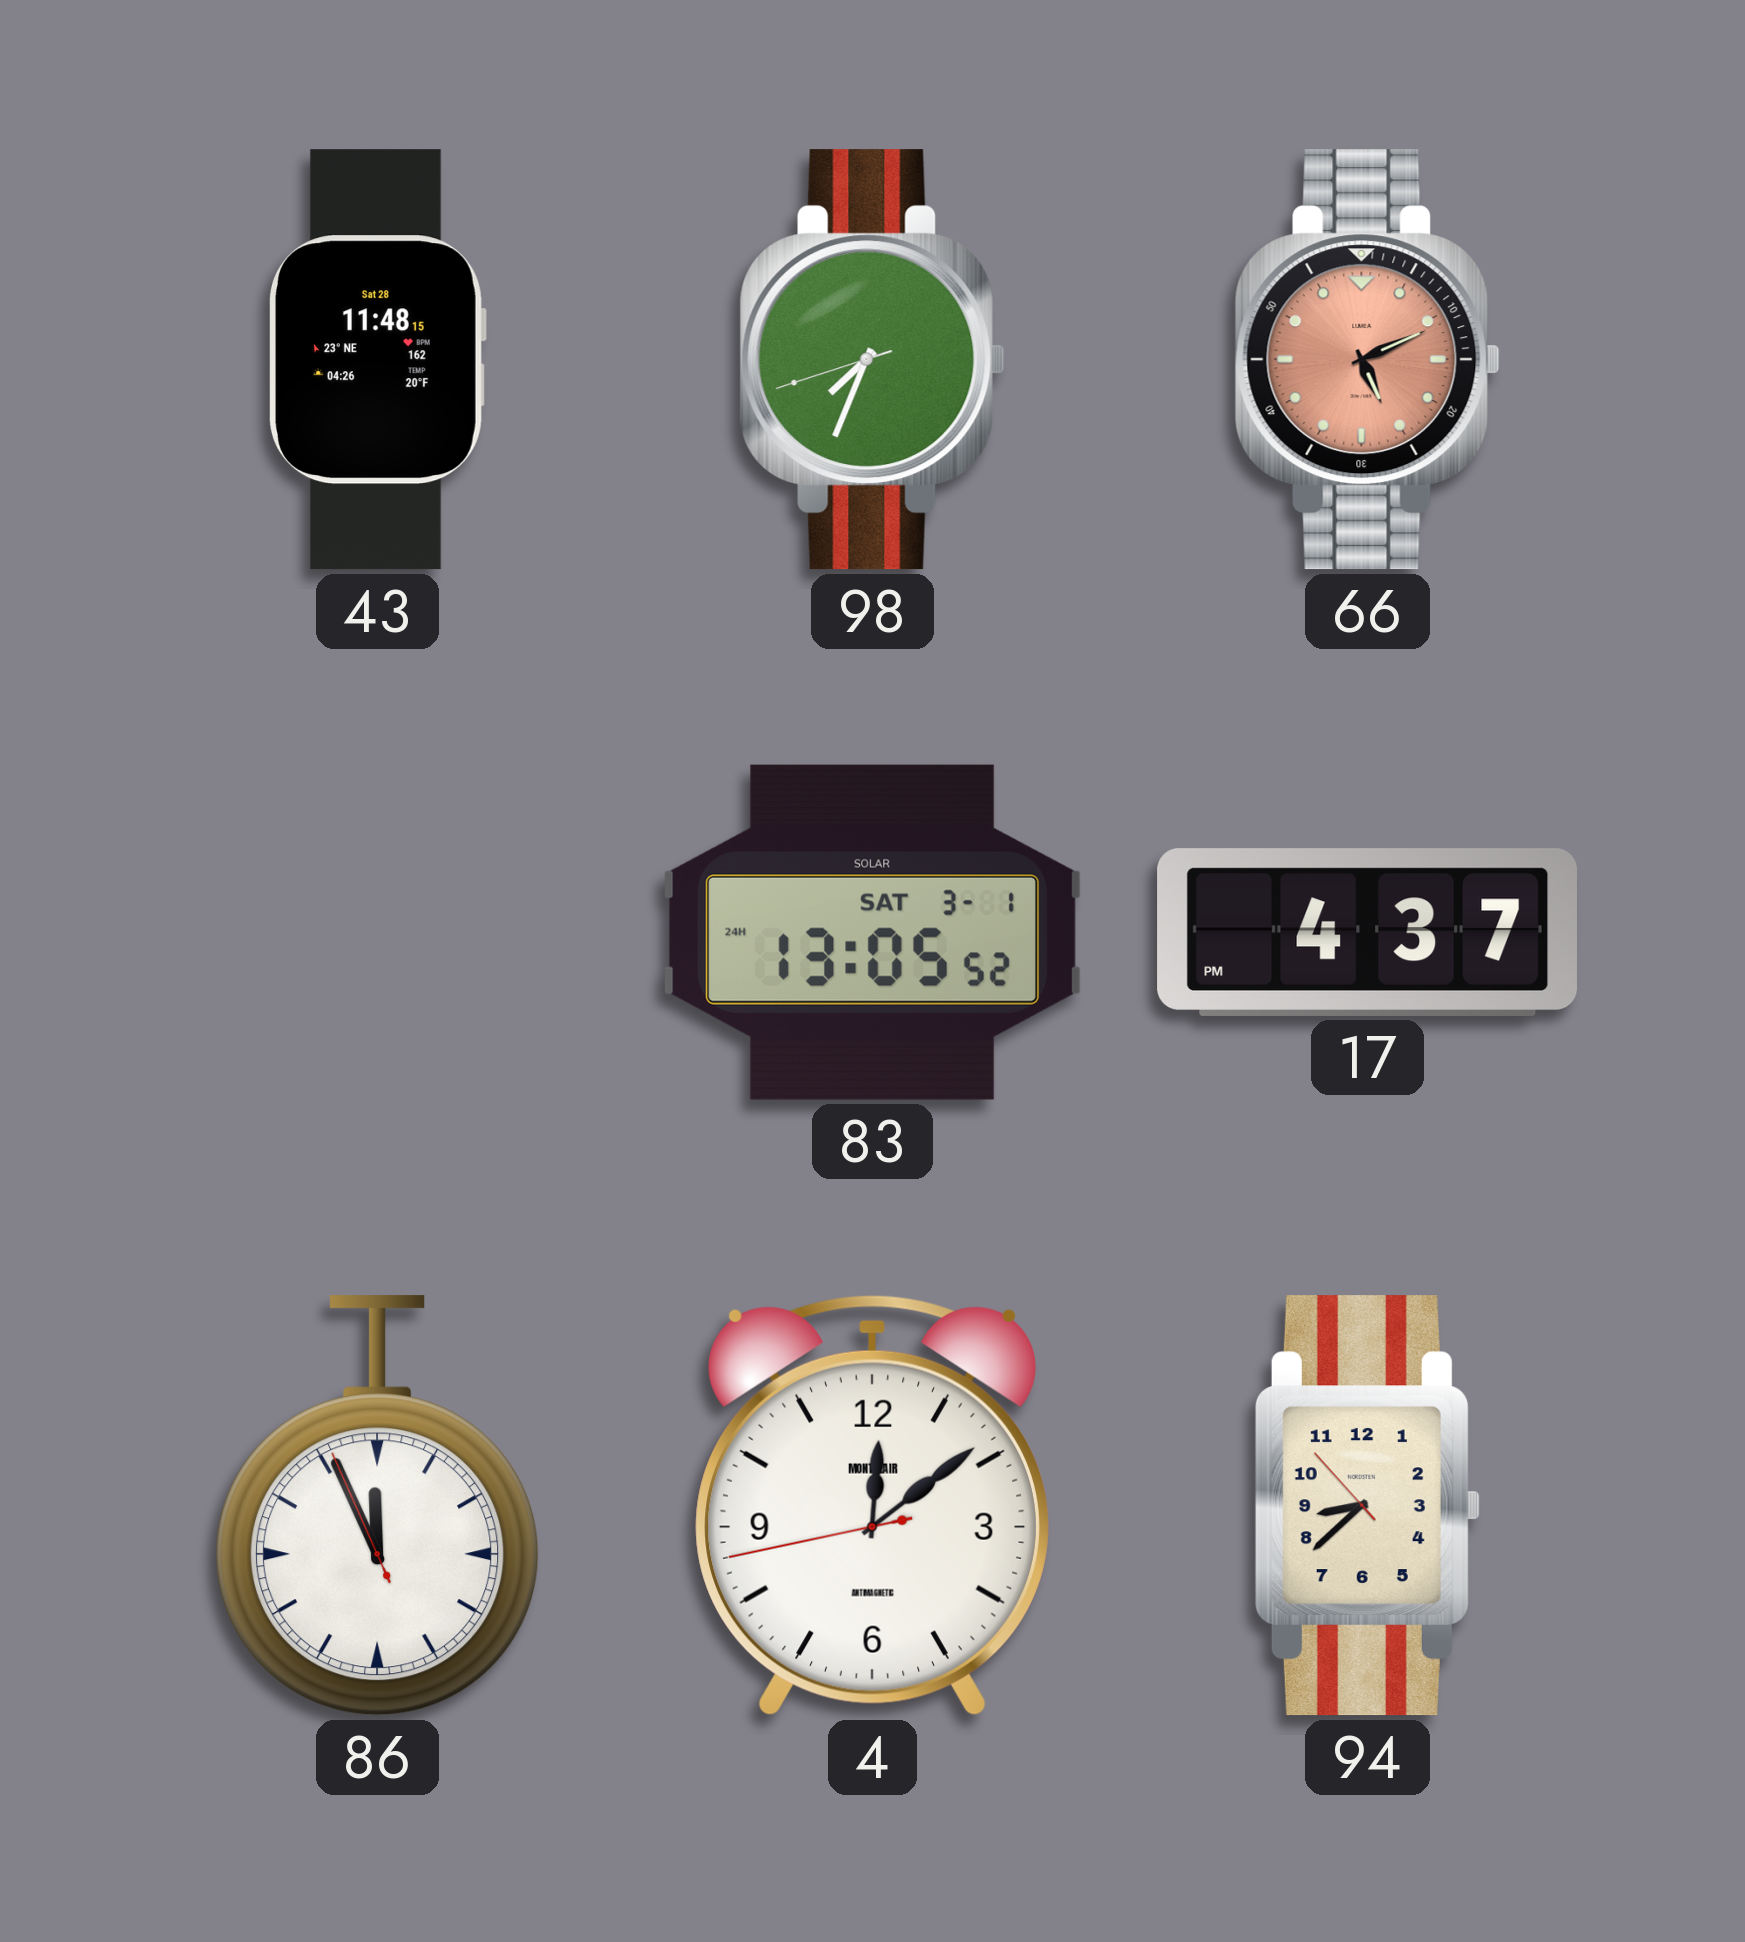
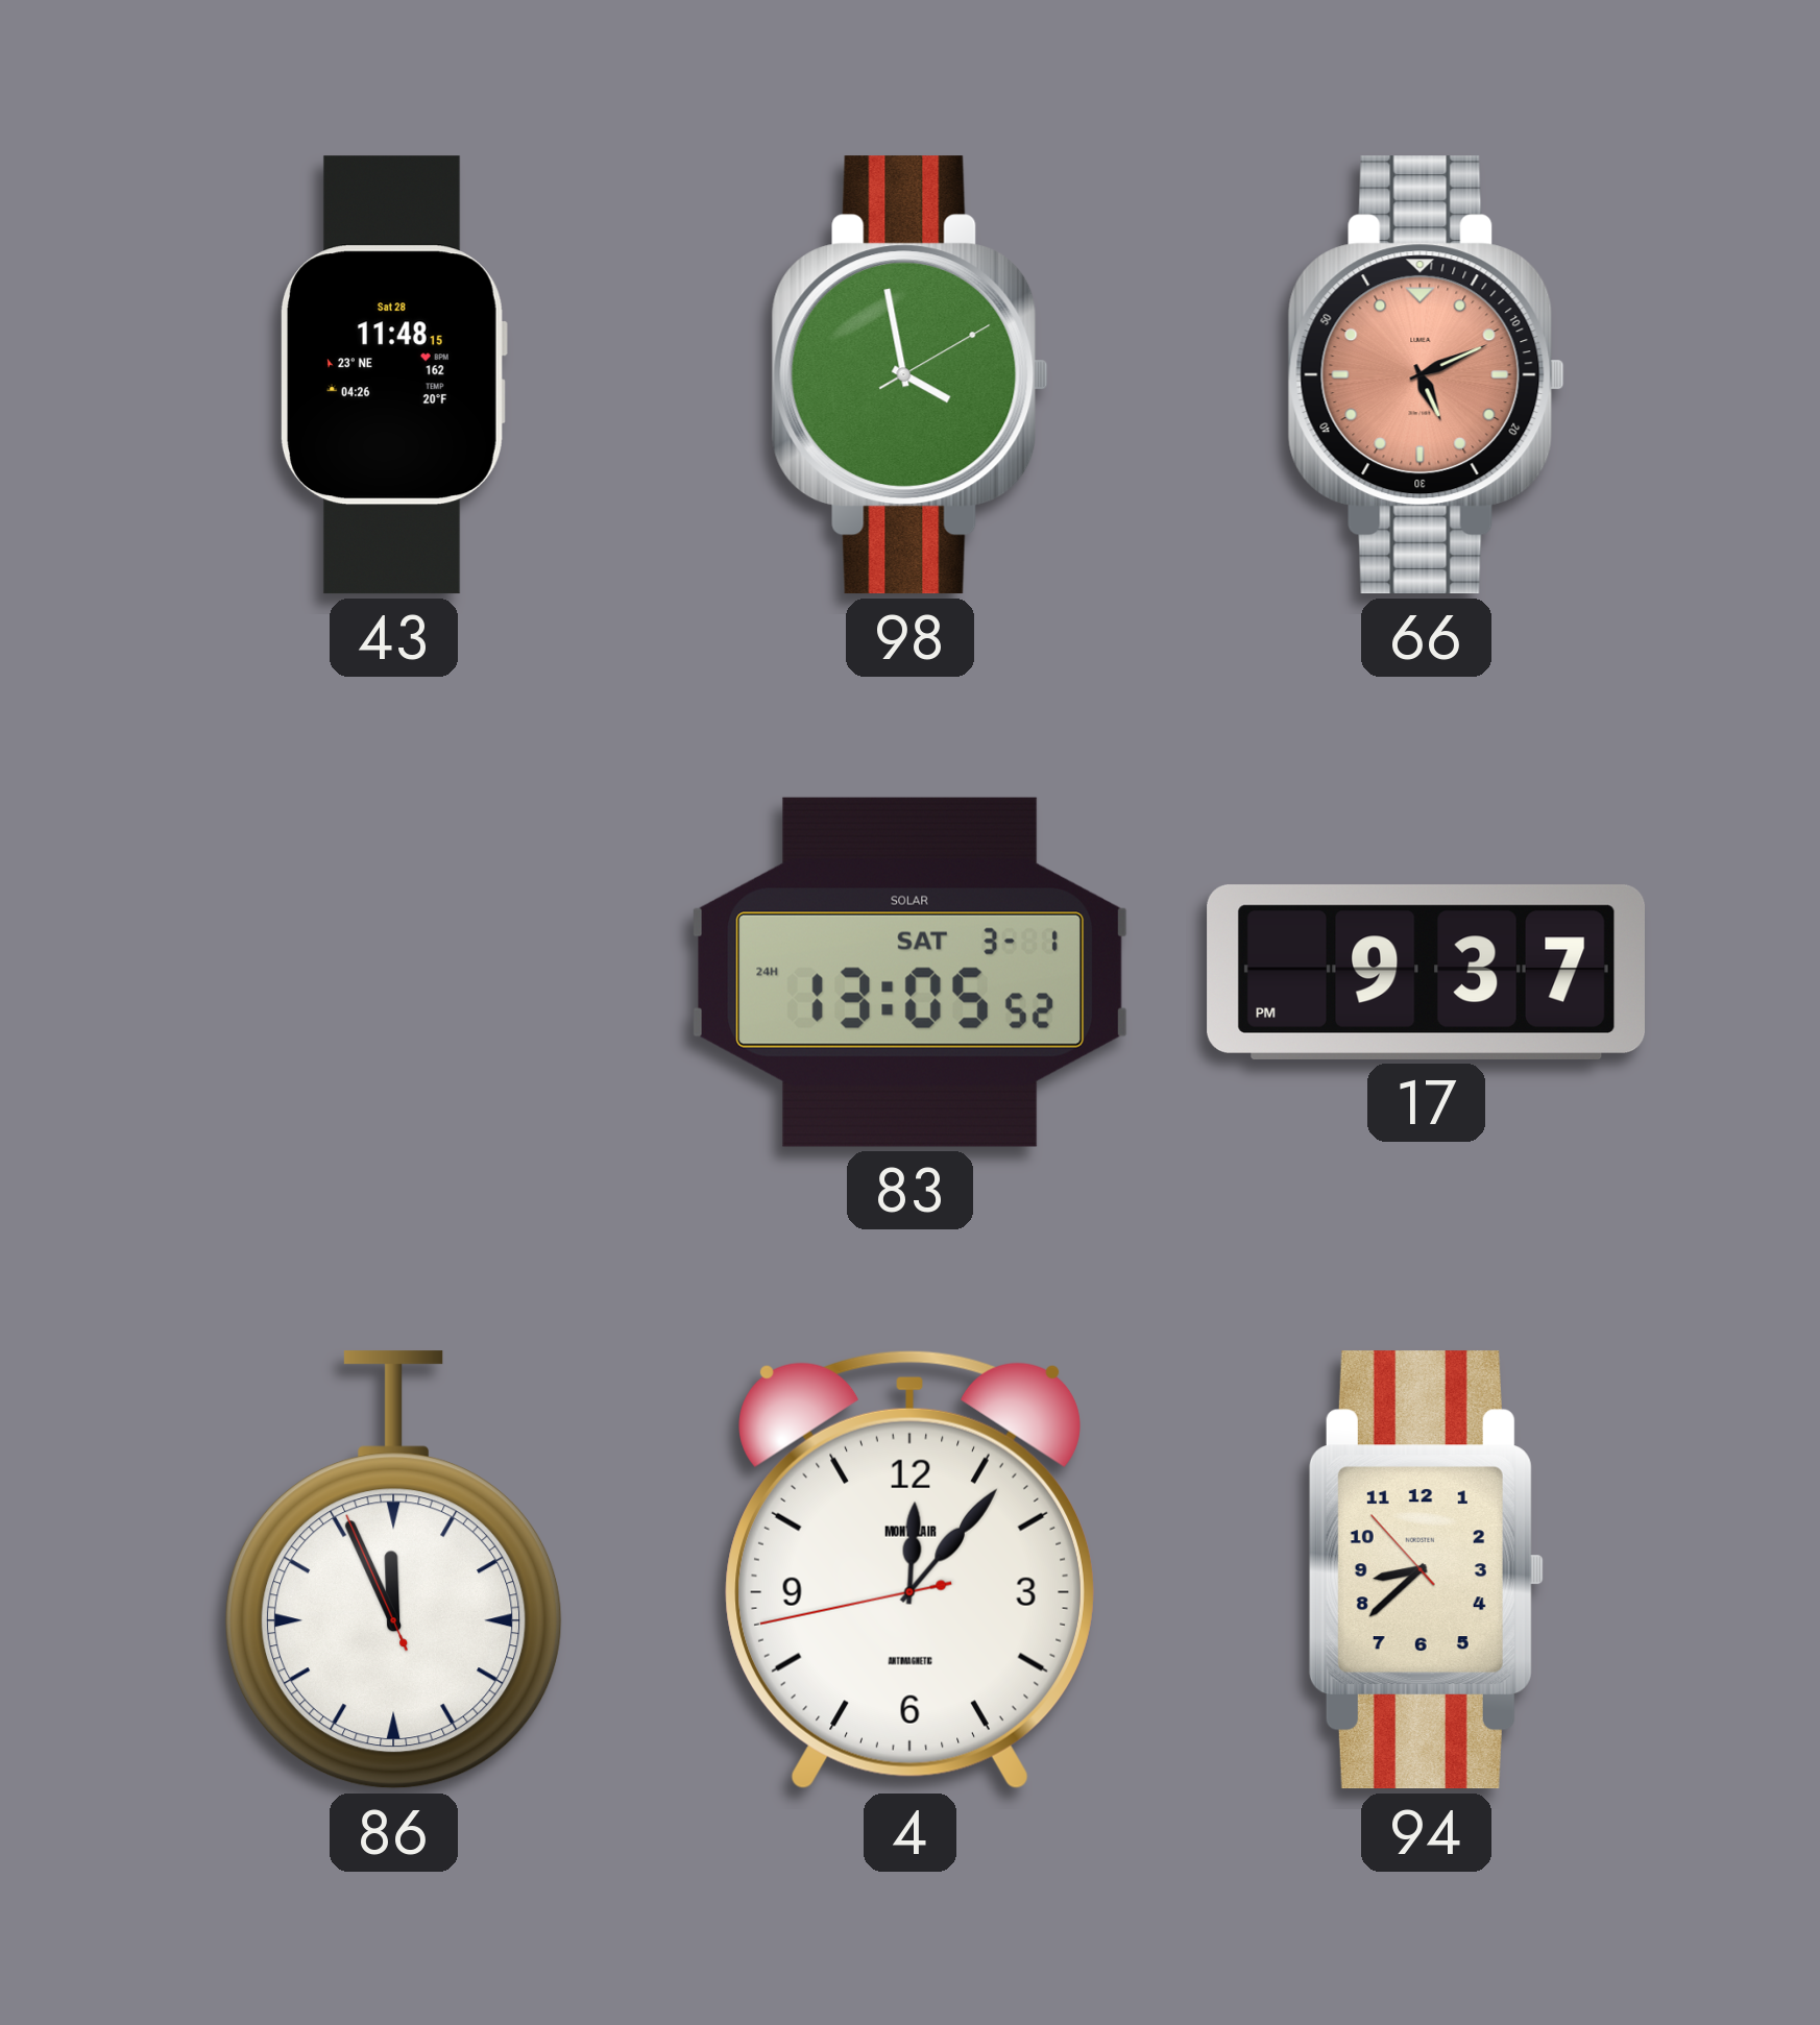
98: 7:33 -> 3:58 (909, 375)
17: 4:37 -> 9:37 (1426, 972)
4: 12:08 -> 12:06 (909, 1570)
